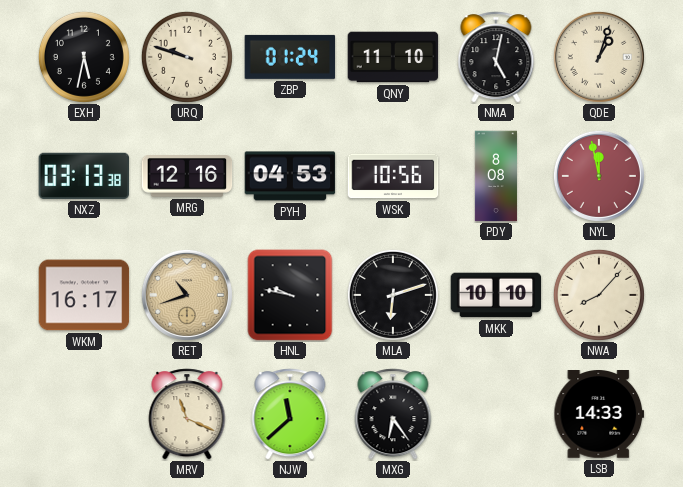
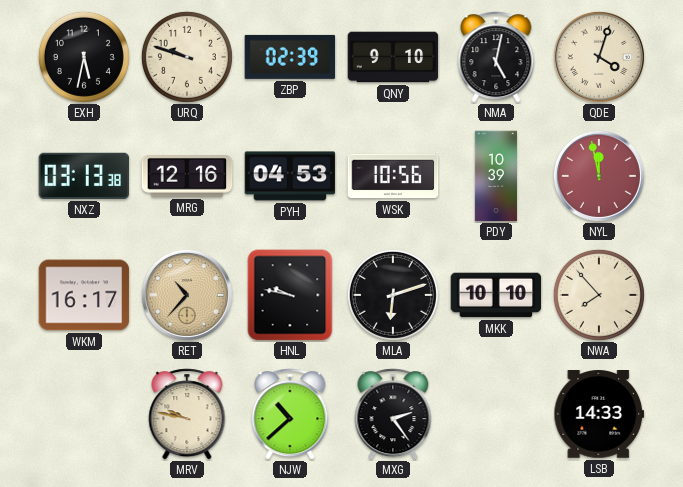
ZBP: 01:24 -> 02:39 (290, 57)
QNY: 11:10 -> 9:10 (393, 57)
QDE: 1:03 -> 4:03 (599, 57)
PDY: 8:08 -> 10:39 (496, 176)
RET: 10:42 -> 10:37 (187, 295)
NWA: 8:07 -> 7:53 (599, 295)
MRV: 11:19 -> 9:47 (187, 414)
NJW: 11:38 -> 10:38 (290, 414)
MXG: 6:24 -> 2:24 (393, 414)
